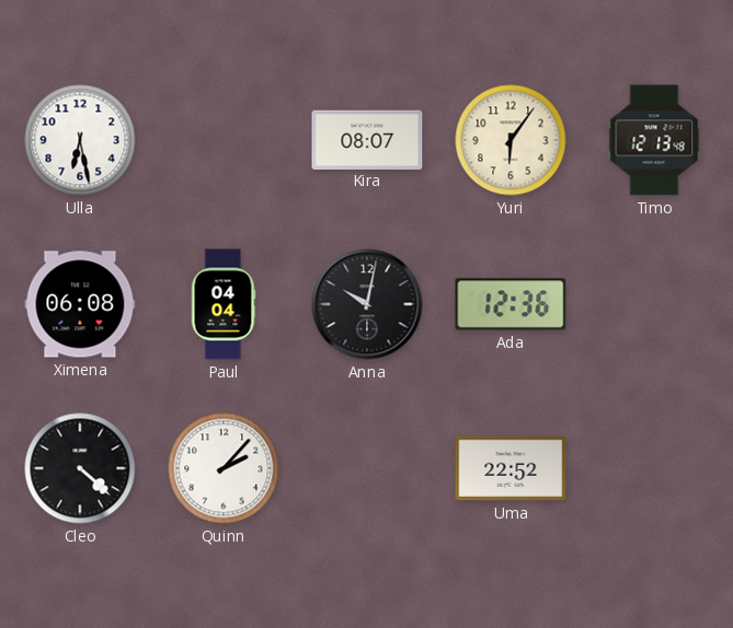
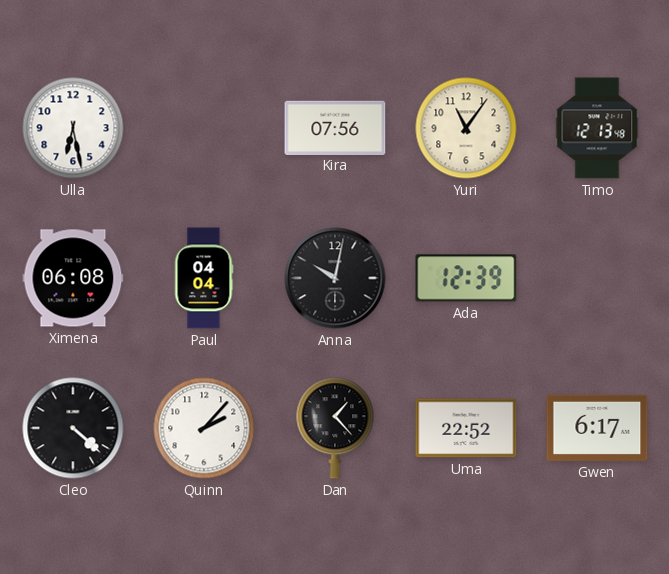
Kira: 08:07 -> 07:56 (335, 127)
Yuri: 6:06 -> 11:06 (466, 128)
Ada: 12:36 -> 12:39 (466, 278)
Dan: none -> 1:23 (335, 428)
Gwen: none -> 6:17 (597, 428)
